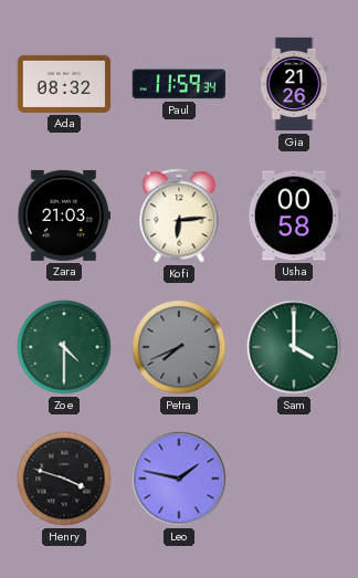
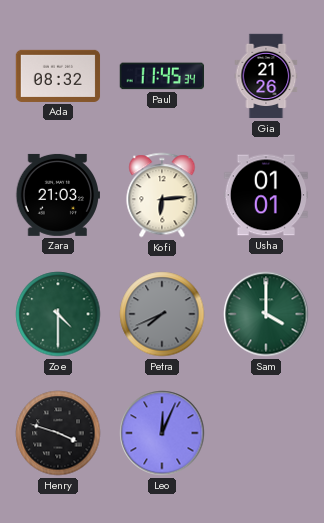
Paul: 11:59 -> 11:45 (161, 76)
Usha: 00:58 -> 01:01 (266, 195)
Leo: 1:47 -> 12:04 (162, 433)
